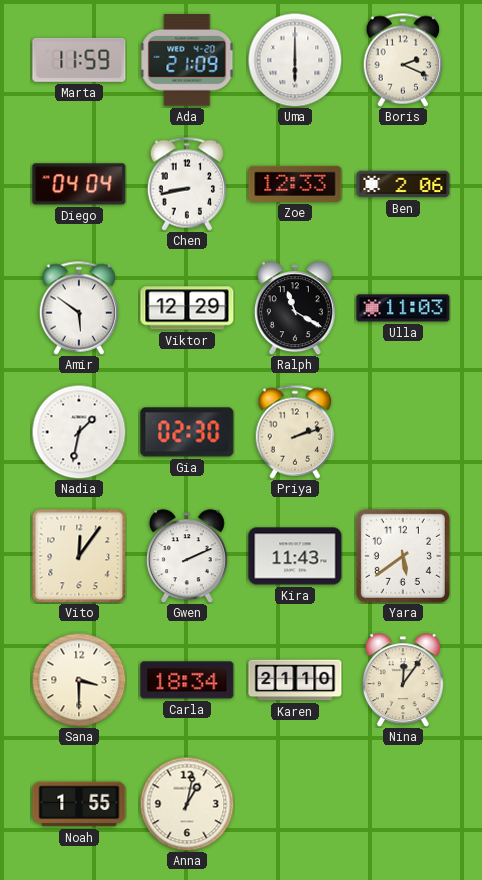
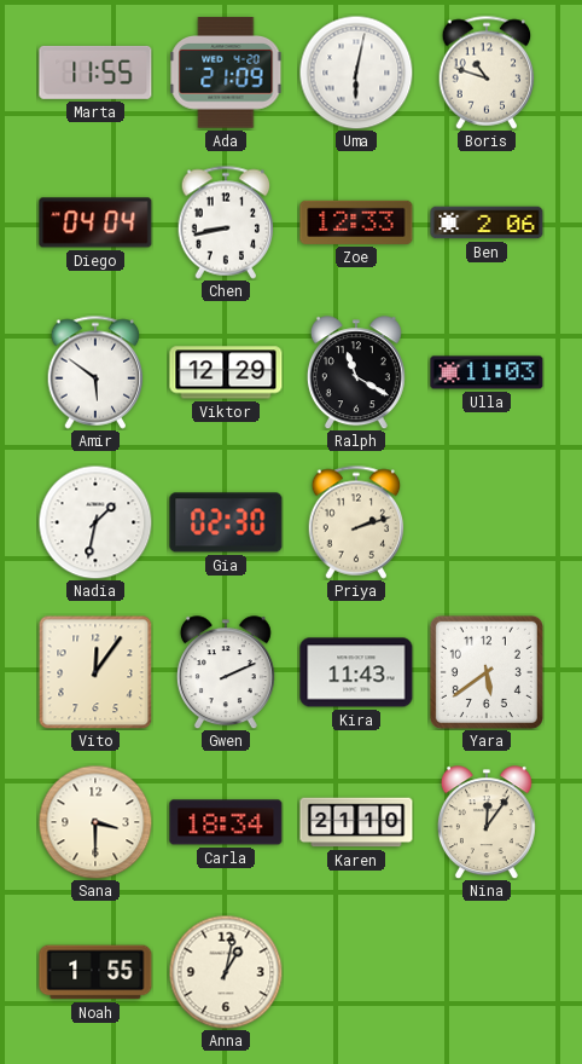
Marta: 11:59 -> 11:55 (95, 73)
Uma: 6:00 -> 6:02 (356, 73)
Boris: 2:19 -> 10:48 (487, 73)
